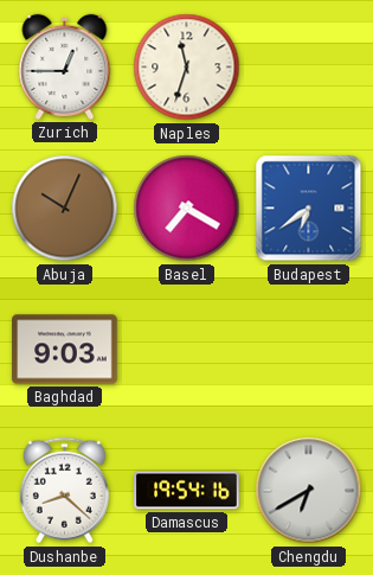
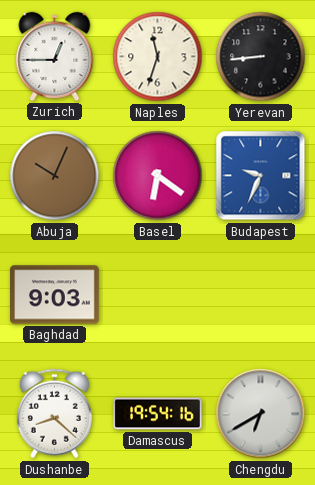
Yerevan: none -> 8:44 (261, 57)
Basel: 7:20 -> 6:21 (158, 176)
Budapest: 6:39 -> 9:34 (261, 176)
